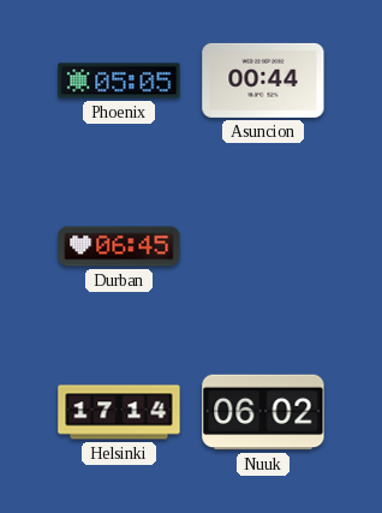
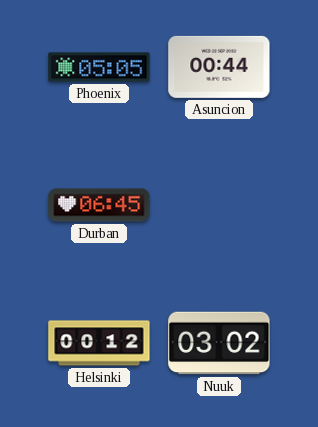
Helsinki: 17:14 -> 00:12 (99, 343)
Nuuk: 06:02 -> 03:02 (219, 343)
